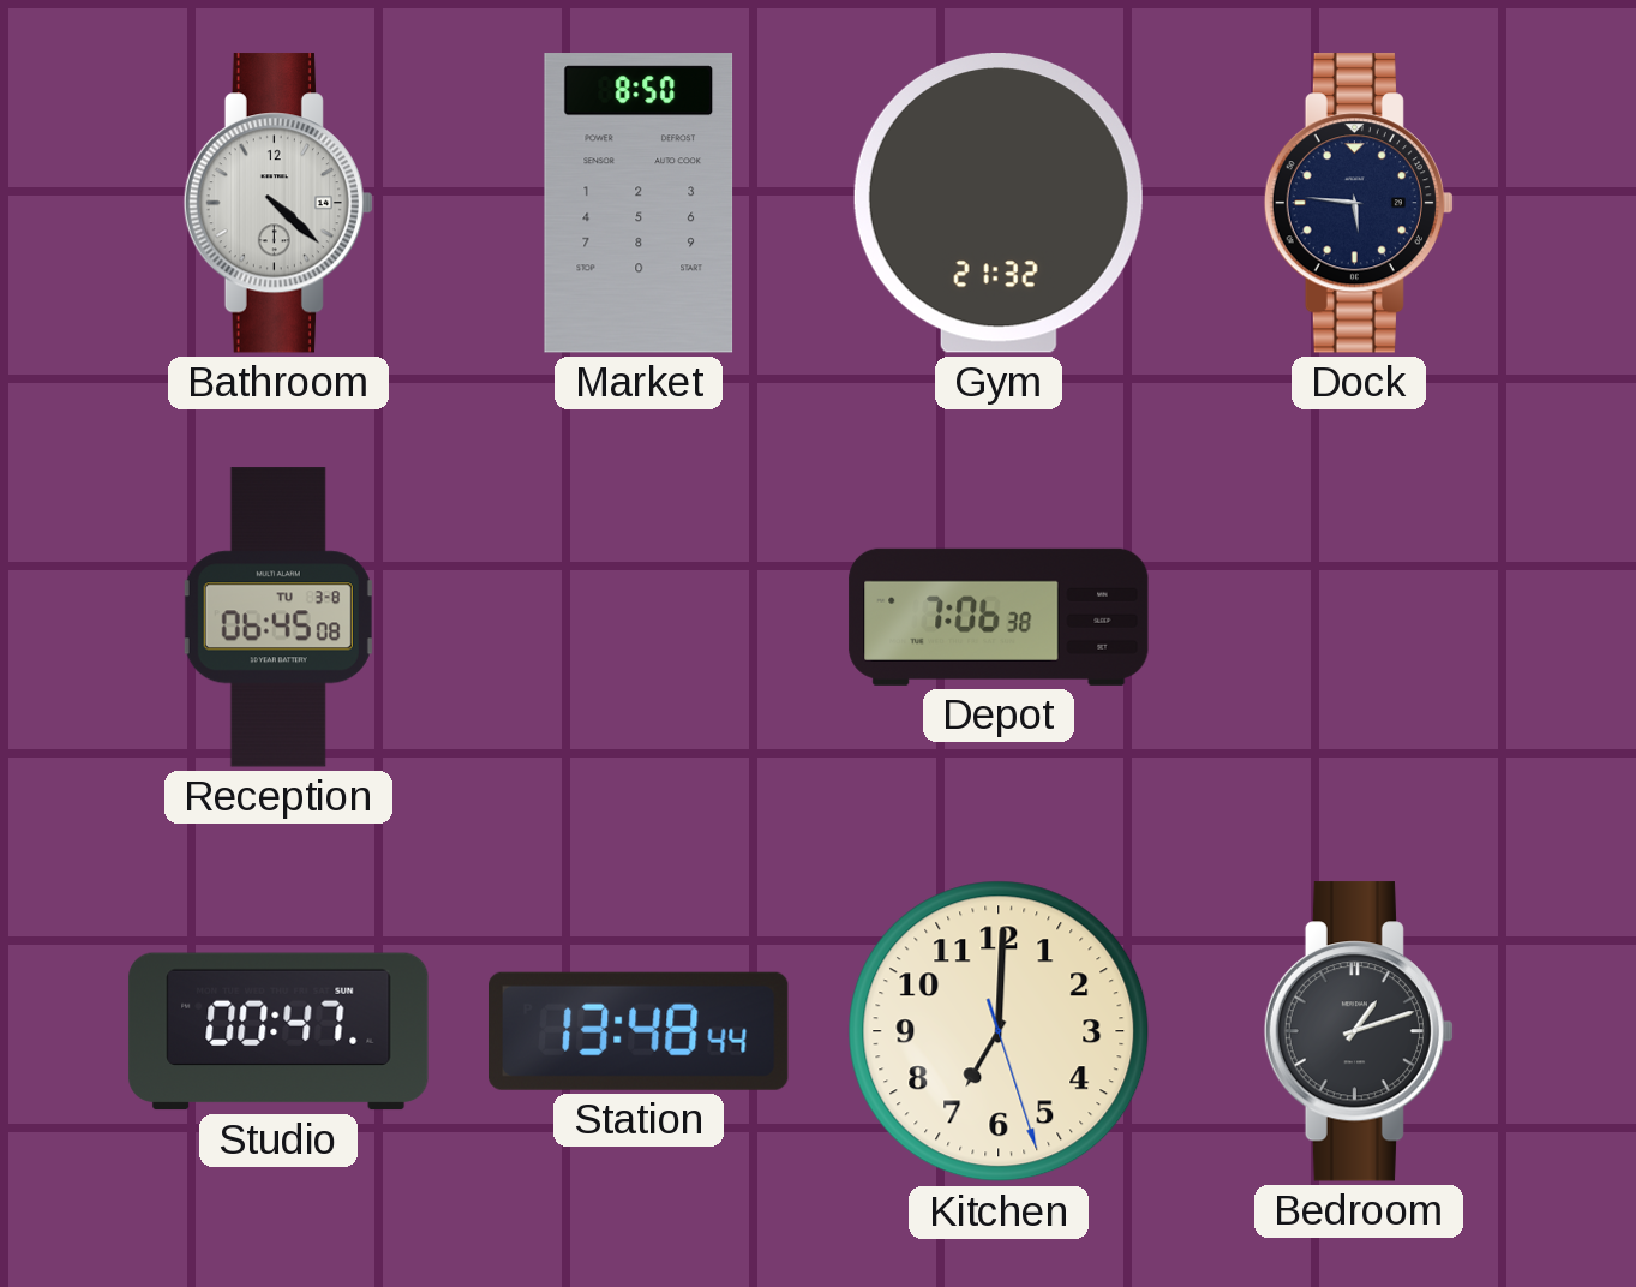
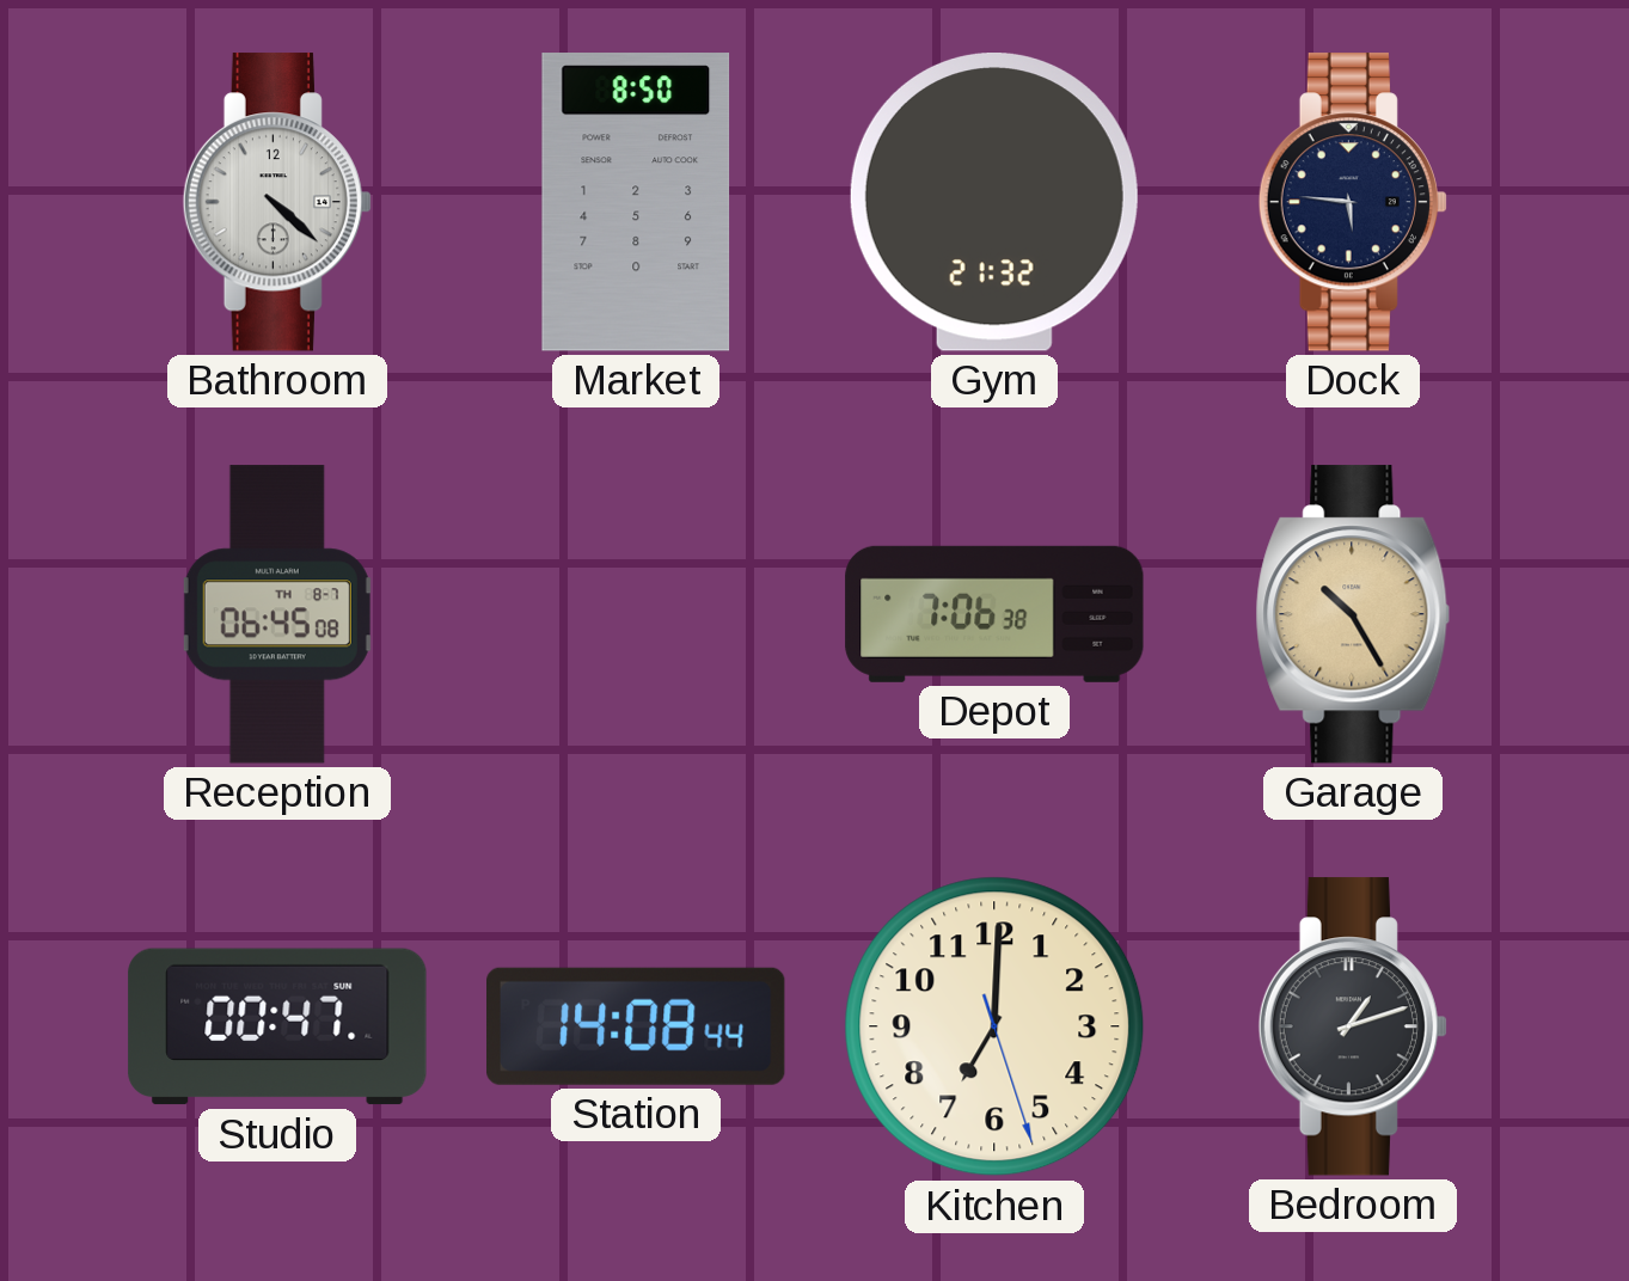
Reception date: TU 3-8 -> TH 8-7 (277, 614)
Garage: none -> 10:25 (1353, 614)
Station: 13:48 -> 14:08 (637, 1026)
